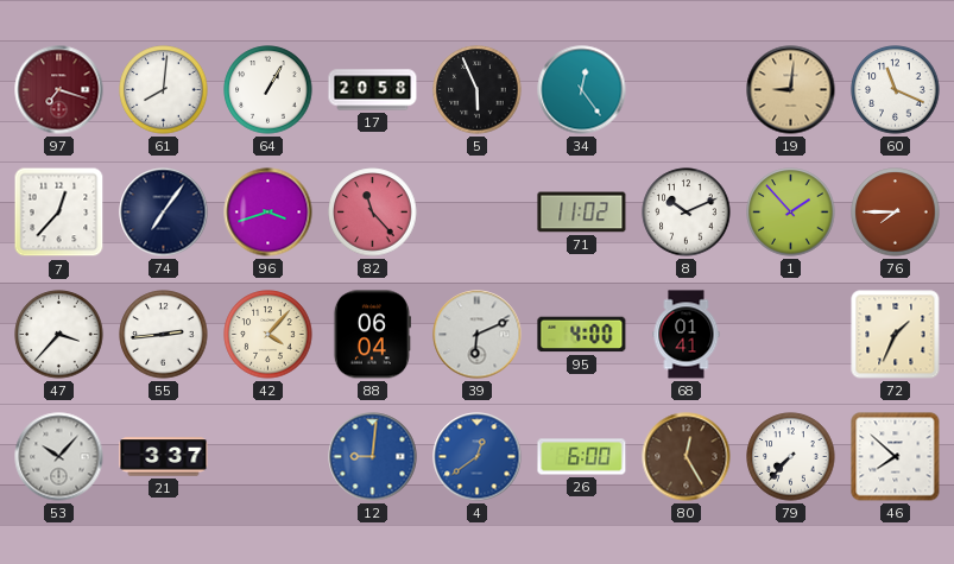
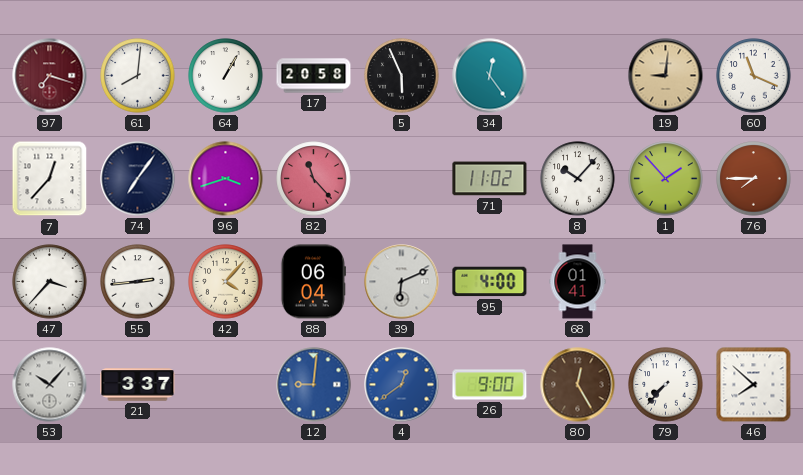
8: 10:11 -> 10:07 (578, 179)
72: 1:34 -> none (896, 335)
26: 6:00 -> 9:00 (490, 385)
